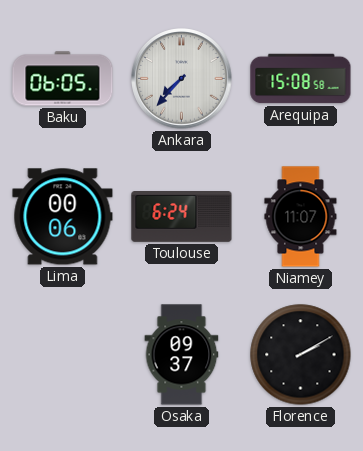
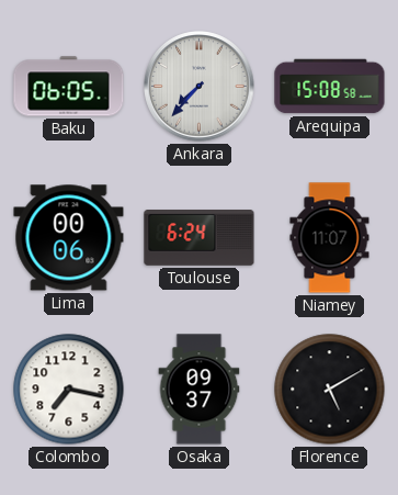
Colombo: none -> 7:17 (69, 390)
Florence: 2:10 -> 5:10 (330, 390)
